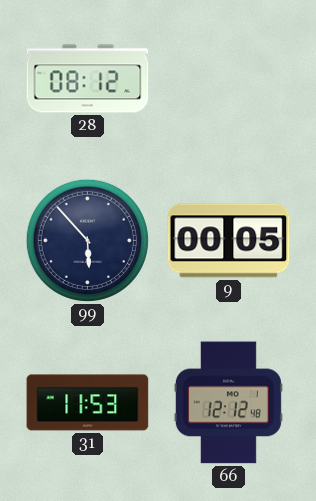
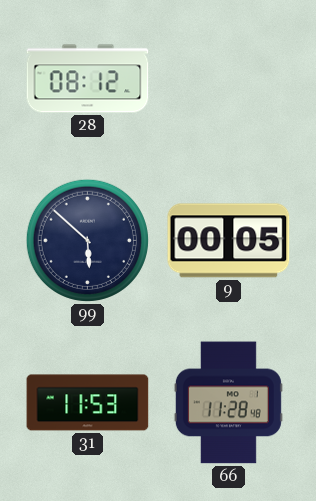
99: 5:53 -> 5:52 (87, 240)
66: 12:12 -> 11:28 (228, 403)
